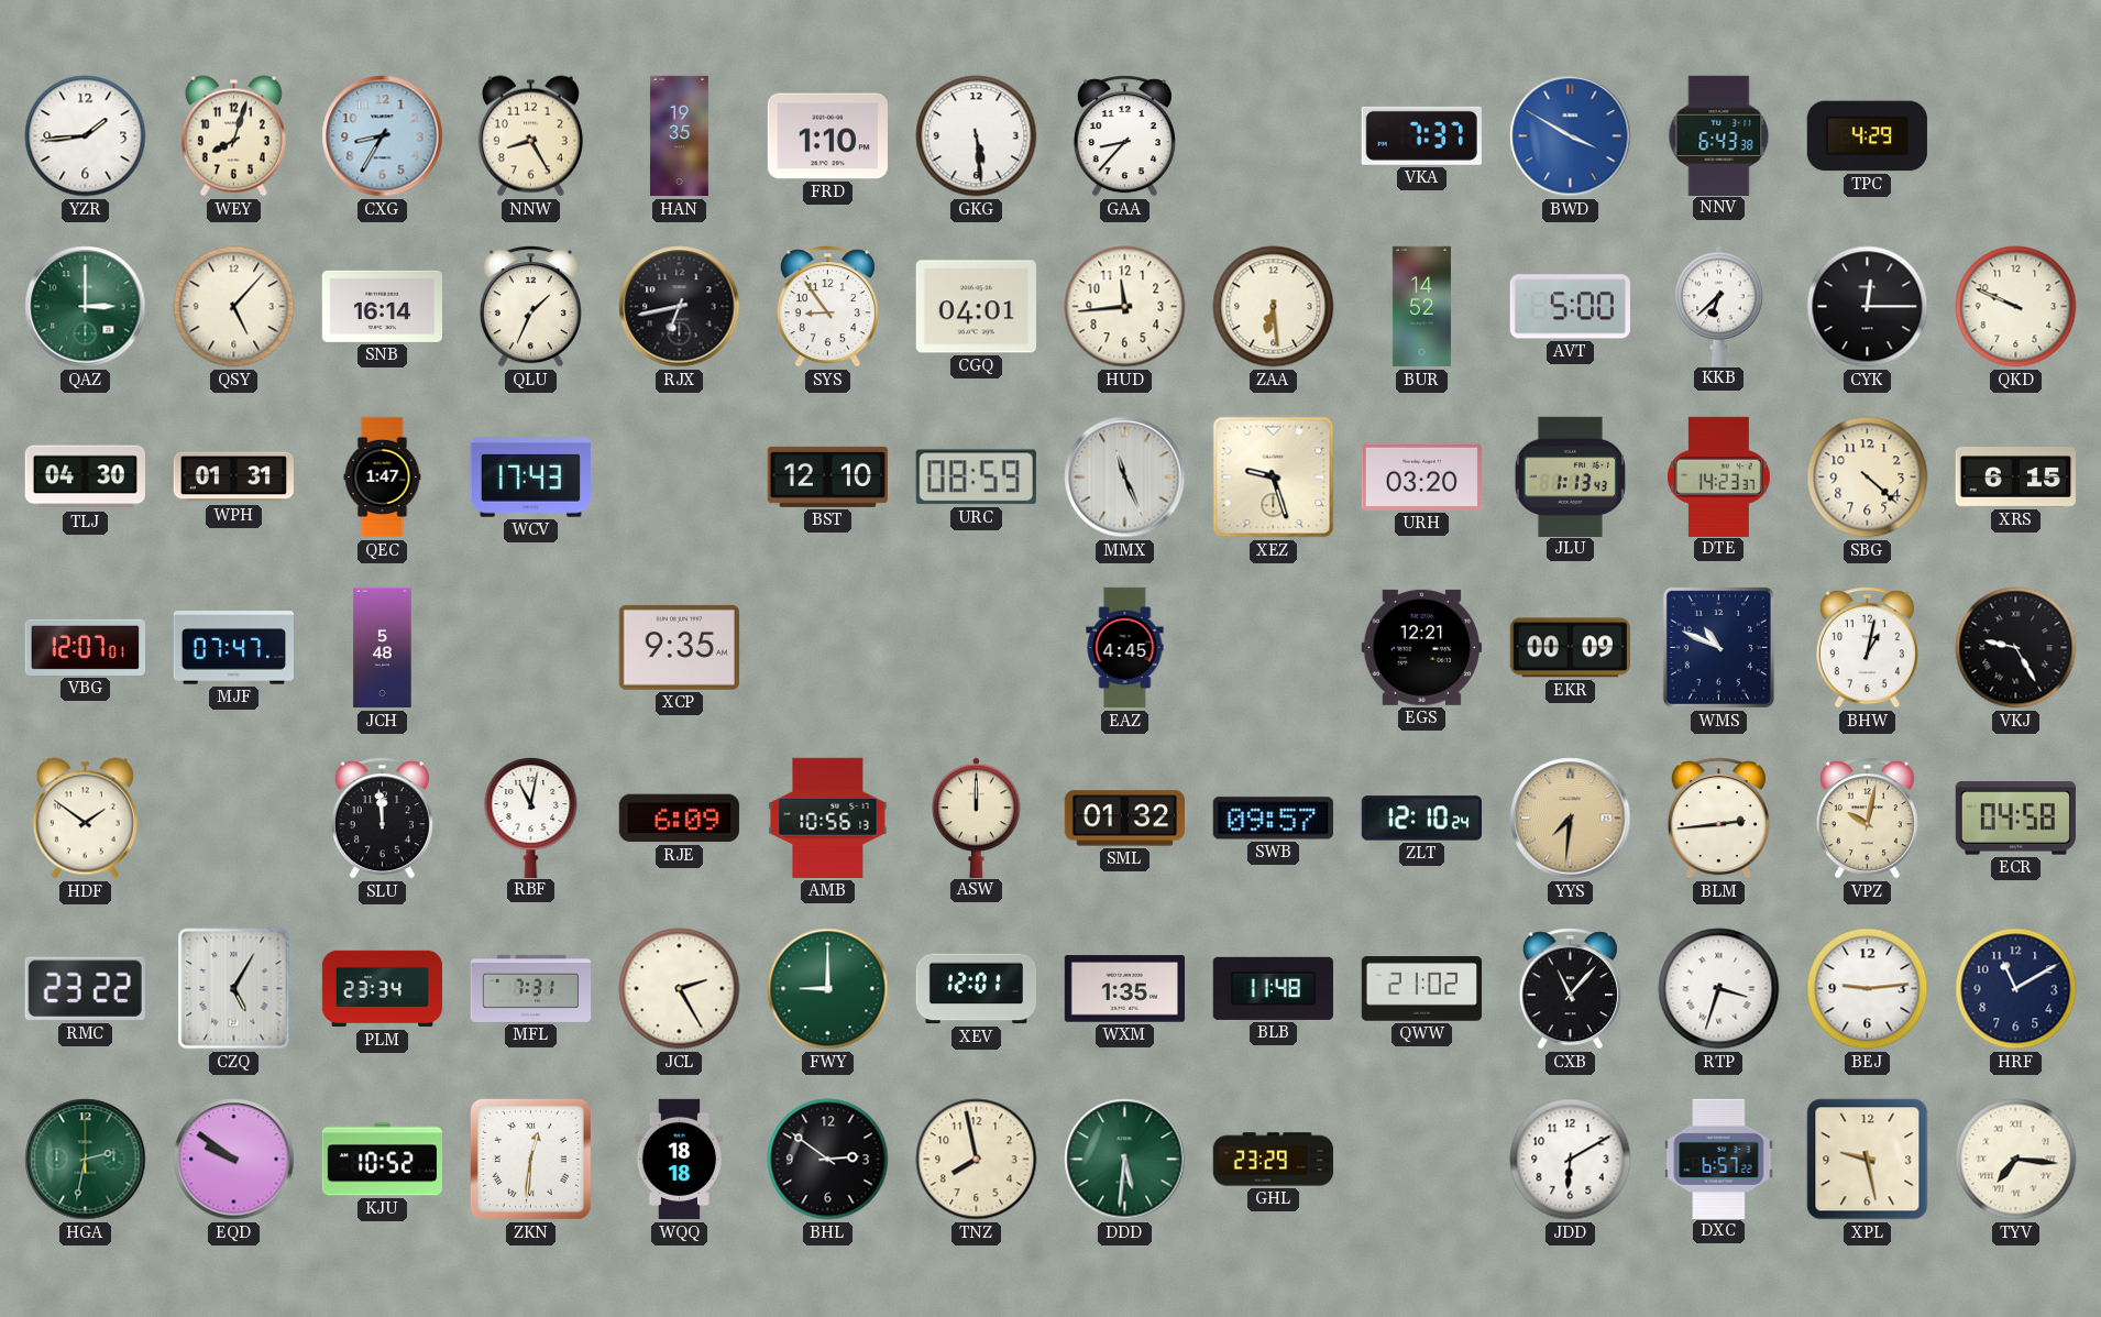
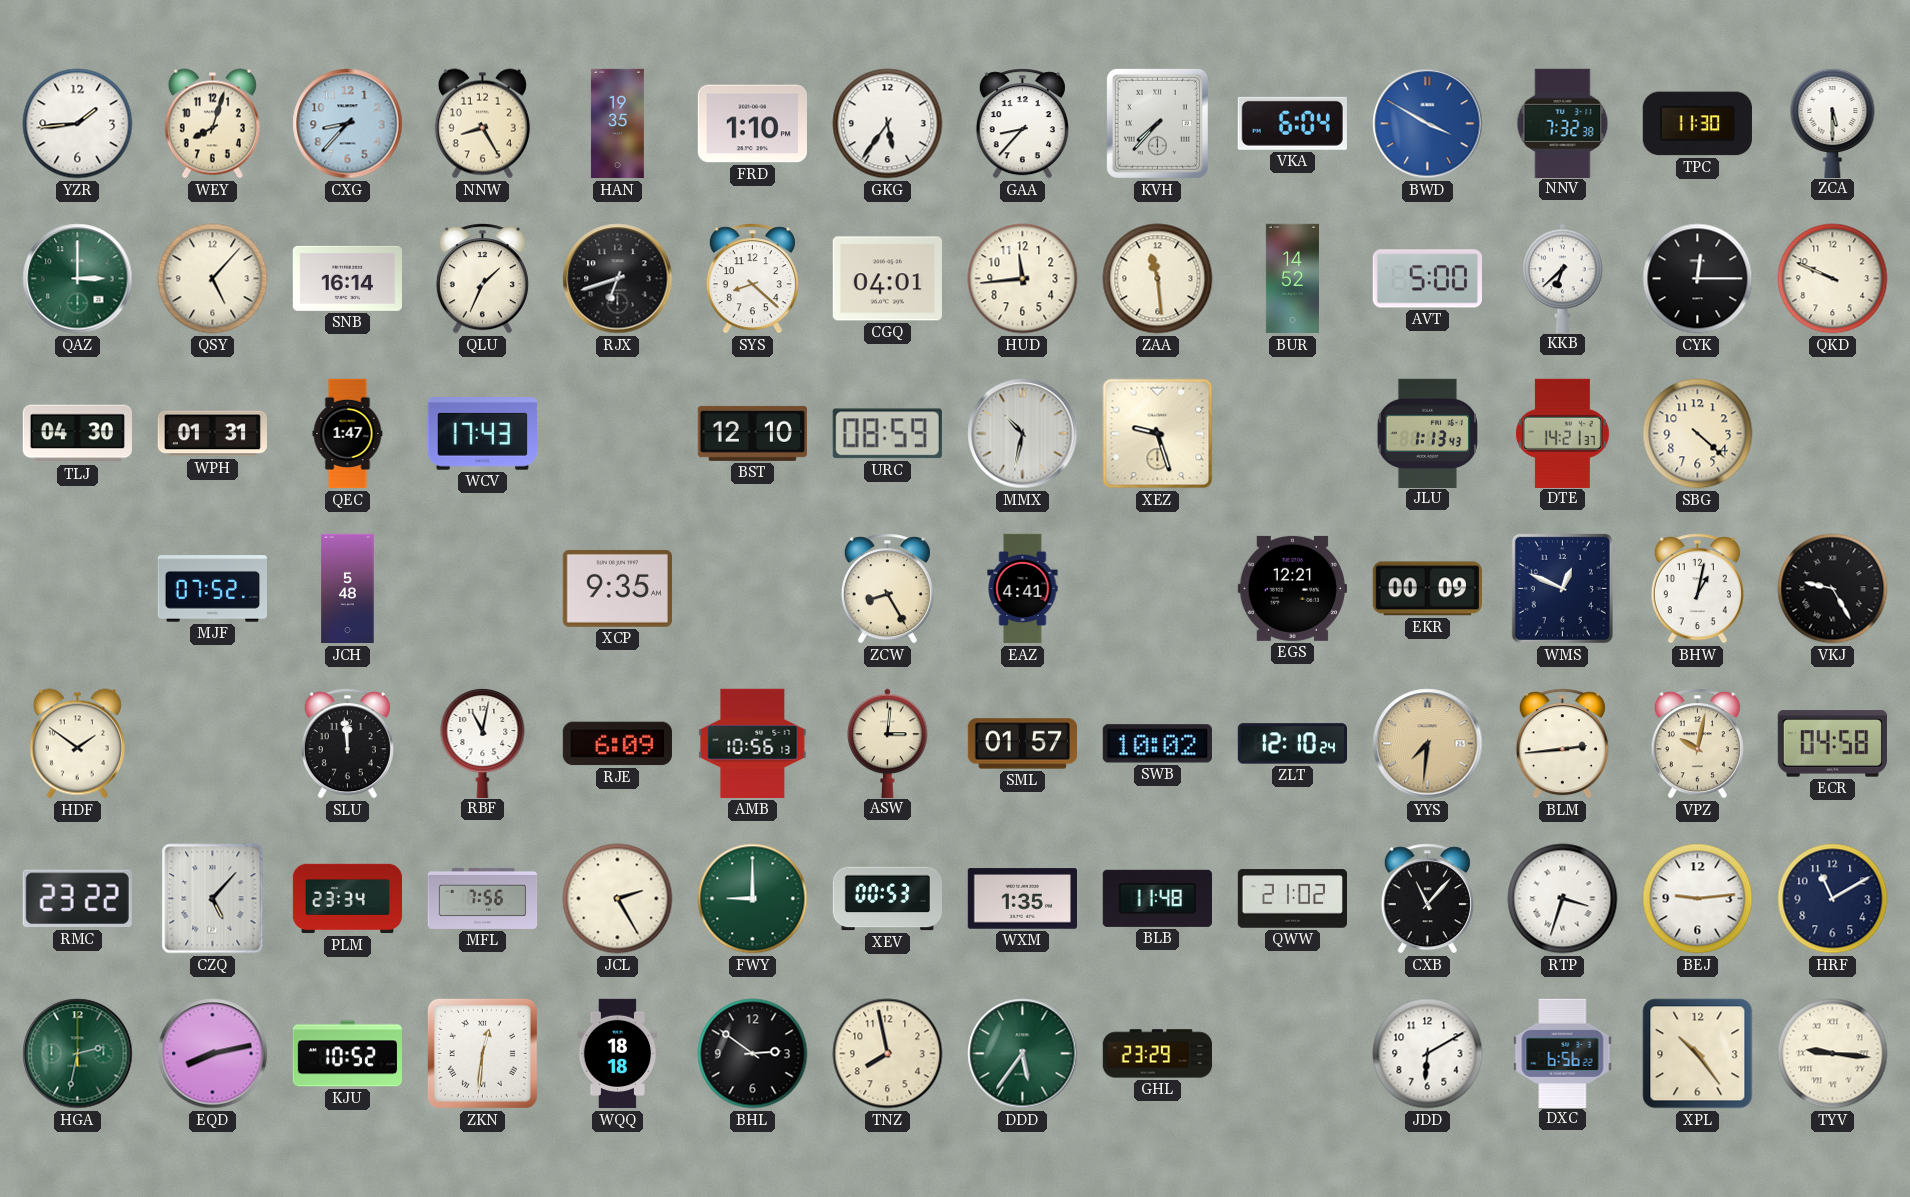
CXG: 8:35 -> 8:37 (348, 124)
GKG: 5:29 -> 5:36 (888, 124)
KVH: none -> 7:37 (1157, 123)
VKA: 7:37 -> 6:04 (1292, 123)
NNV: 6:43 -> 7:32 (1563, 123)
TPC: 4:29 -> 11:30 (1697, 124)
ZCA: none -> 5:30 (1833, 122)
RJX: 6:43 -> 6:42 (618, 279)
SYS: 8:54 -> 8:22 (752, 279)
ZAA: 6:29 -> 11:29 (1158, 279)
MMX: 11:26 -> 10:32 (1023, 434)
URH: 03:20 -> none (1421, 476)
DTE: 14:23 -> 14:21 (1562, 433)
XRS: 6:15 -> none (2016, 478)
VBG: 12:07 -> none (85, 647)
MJF: 07:47 -> 07:52 (212, 589)
ZCW: none -> 8:25 (887, 589)
EAZ: 4:45 -> 4:41 (1023, 589)
WMS: 10:49 -> 12:49 (1562, 588)
ASW: 12:00 -> 3:01 (888, 743)
SML: 01:32 -> 01:57 (1022, 744)
SWB: 09:57 -> 10:02 (1157, 744)
CZQ: 5:05 -> 5:07 (213, 899)
MFL: 7:31 -> 7:56 (483, 898)
XEV: 12:01 -> 00:53 (887, 899)
EQD: 9:51 -> 8:13 (213, 1054)
DDD: 5:31 -> 5:36 (1023, 1054)
DXC: 6:57 -> 6:56 (1563, 1053)
XPL: 9:28 -> 10:24 (1698, 1054)
TYV: 7:16 -> 9:16 (1833, 1054)
